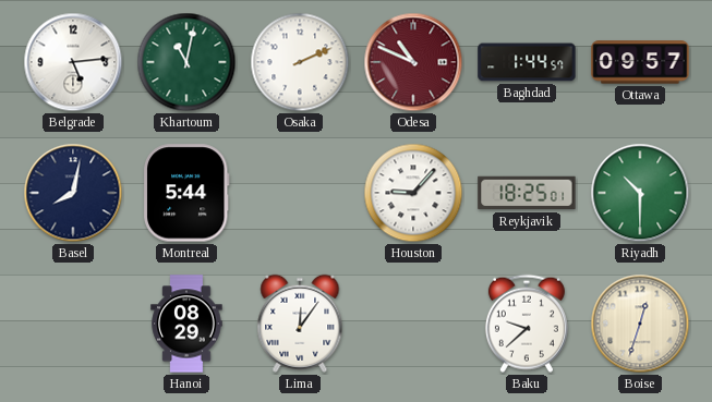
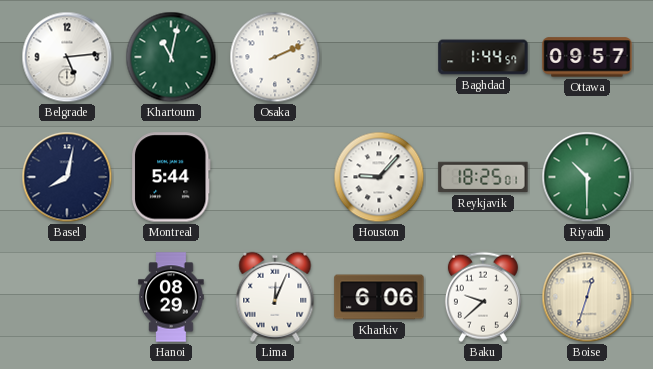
Odesa: 10:49 -> none (413, 62)
Lima: 12:06 -> 12:04 (275, 297)
Kharkiv: none -> 6:06 (379, 297)
